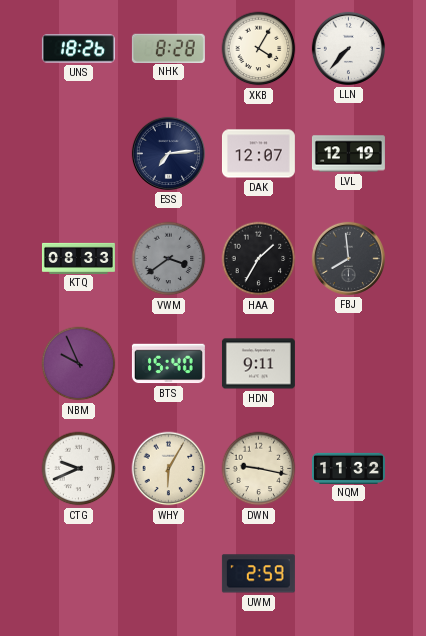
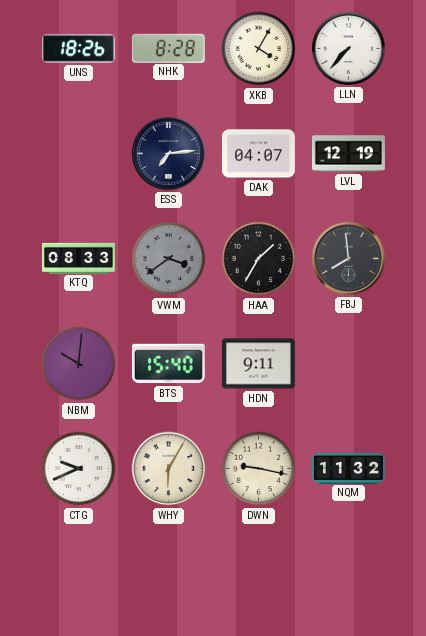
DAK: 12:07 -> 04:07 (258, 154)
NBM: 9:56 -> 10:01 (79, 364)
UWM: 2:59 -> none (258, 574)
